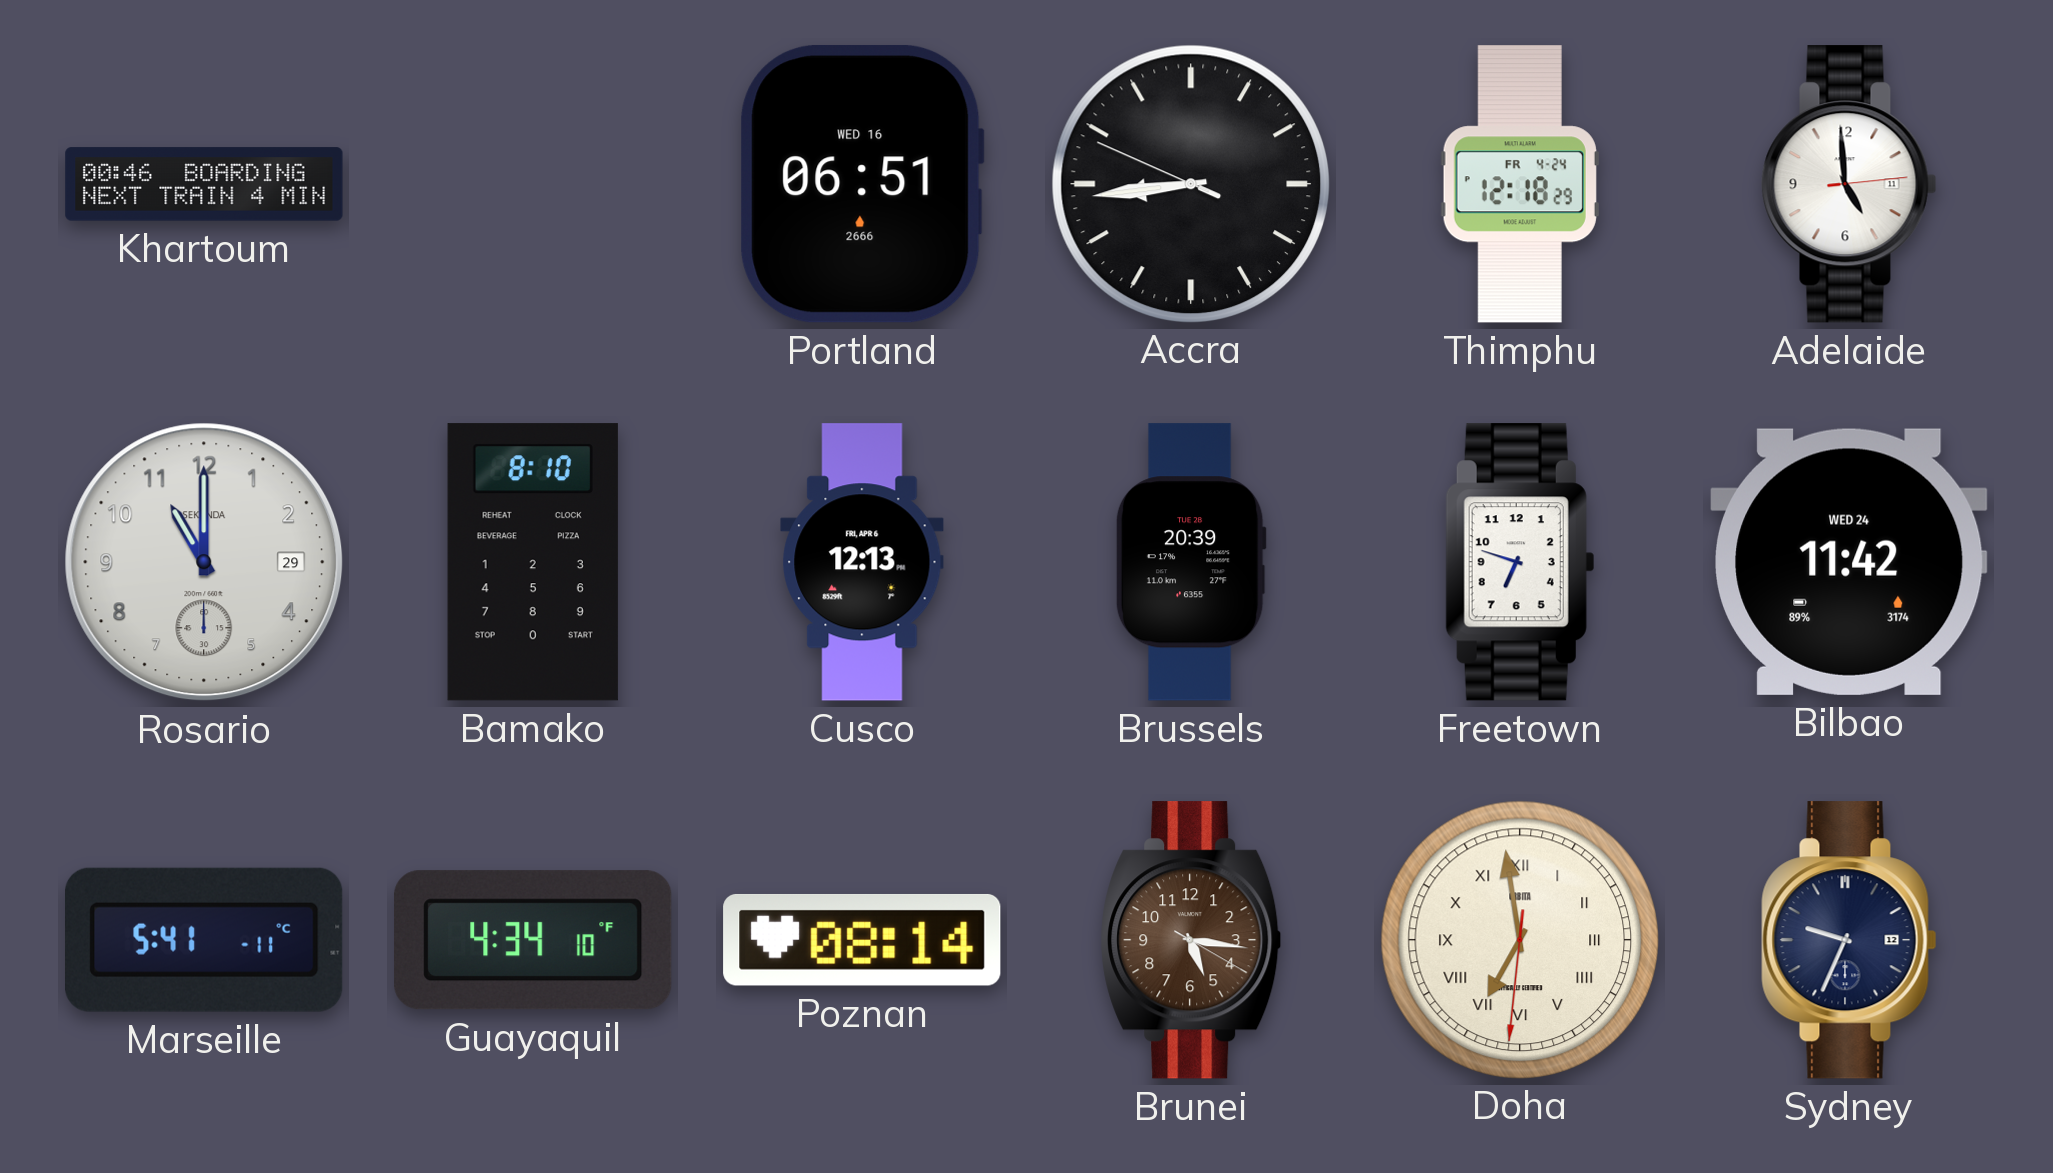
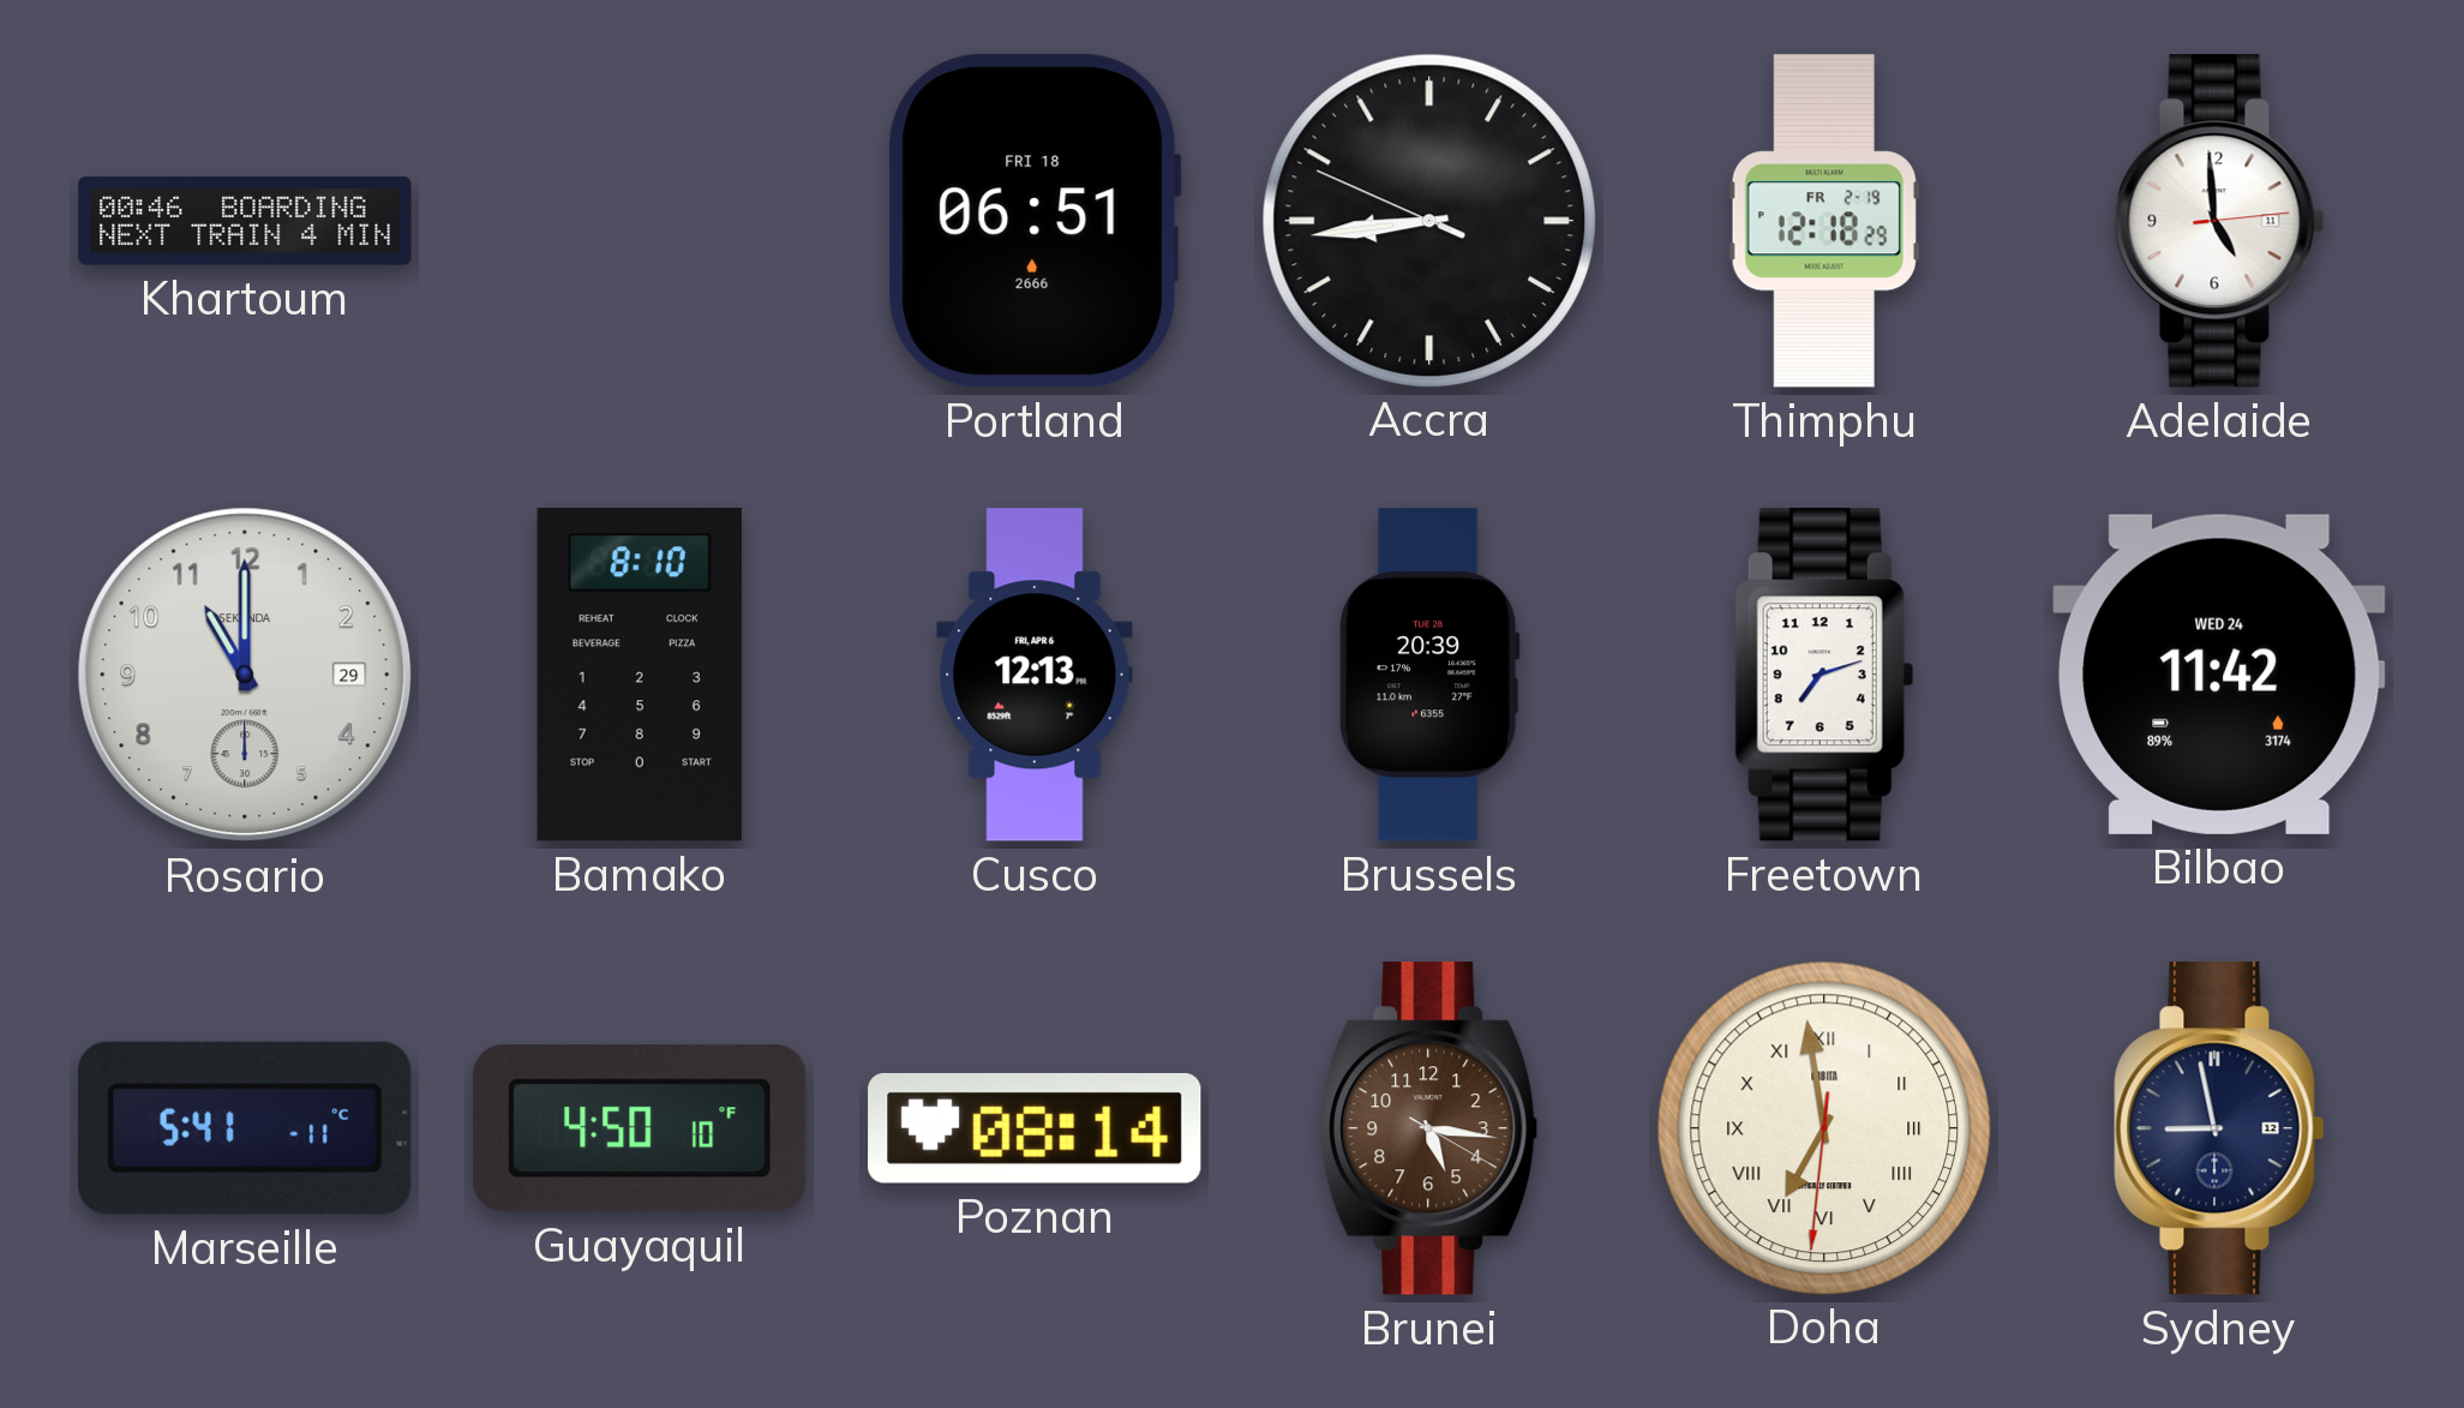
Portland date: WED 16 -> FRI 18 (1035, 221)
Thimphu date: FR 4-24 -> FR 2-19 (1824, 221)
Freetown: 6:48 -> 7:12 (1824, 675)
Guayaquil: 4:34 -> 4:50 (640, 1128)
Sydney: 9:34 -> 8:58 (2219, 1128)
